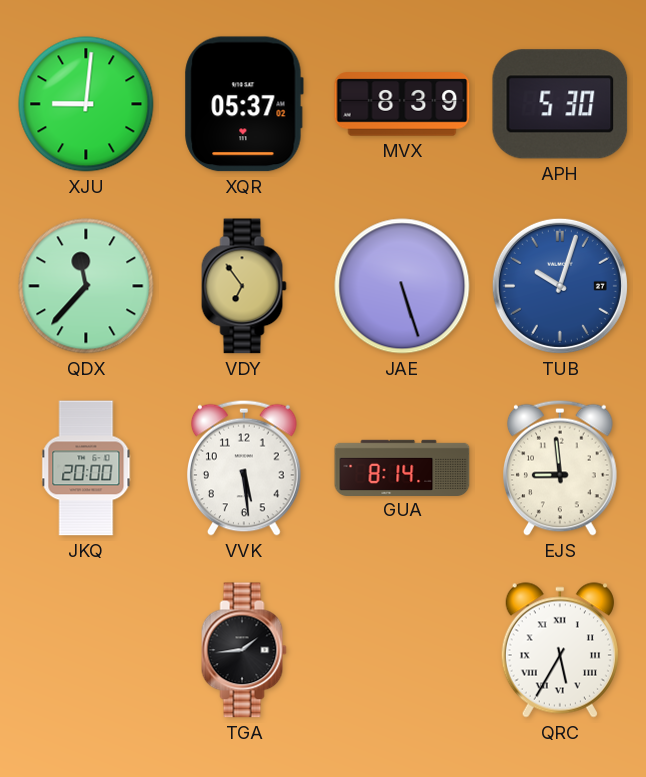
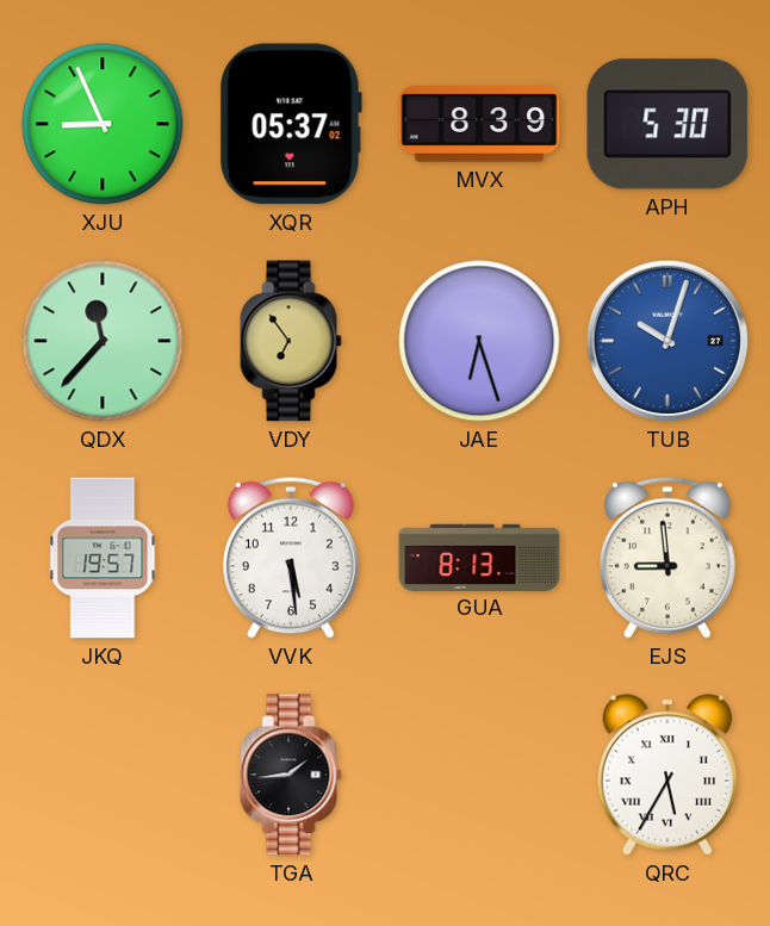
XJU: 9:01 -> 8:56 (103, 124)
JAE: 5:27 -> 6:27 (479, 341)
JKQ: 20:00 -> 19:57 (103, 558)
GUA: 8:14 -> 8:13 (479, 557)
